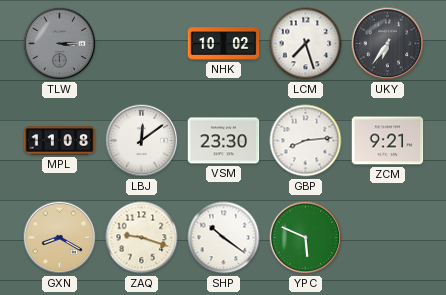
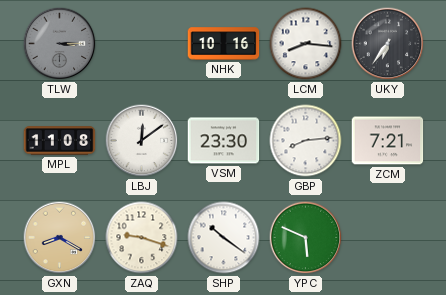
NHK: 10:02 -> 10:16 (224, 44)
LCM: 7:27 -> 8:16 (306, 44)
ZCM: 9:21 -> 7:21 (388, 141)
